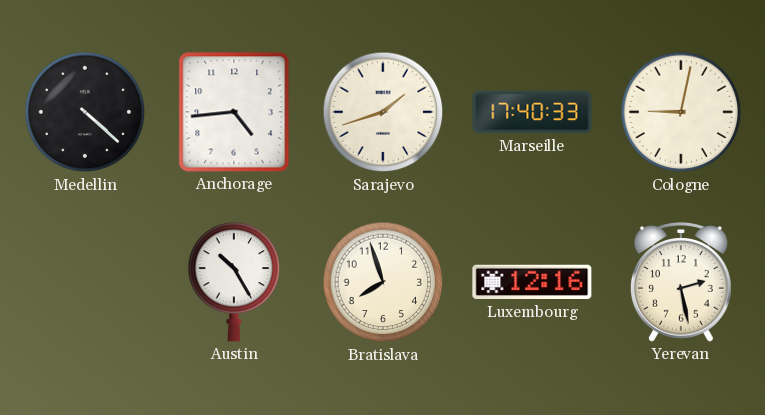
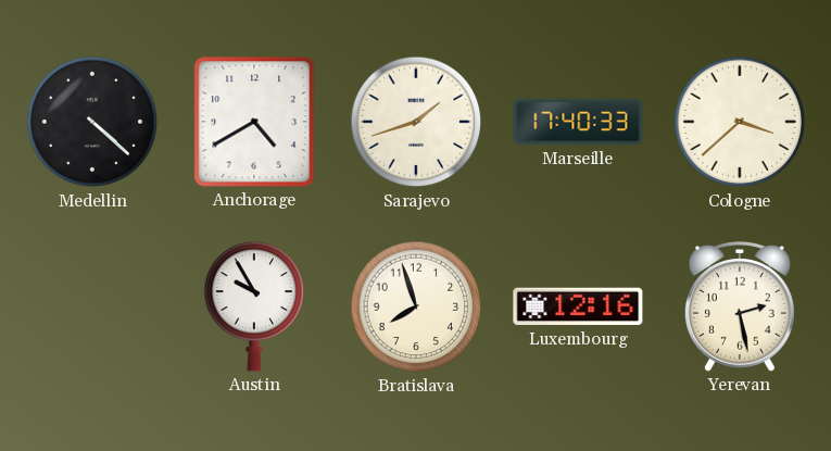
Anchorage: 4:44 -> 4:40 (254, 122)
Cologne: 9:02 -> 3:38 (740, 122)
Austin: 10:25 -> 9:55 (254, 306)
